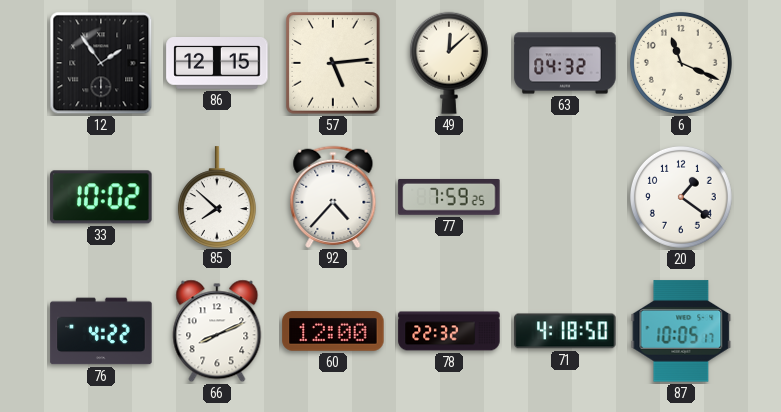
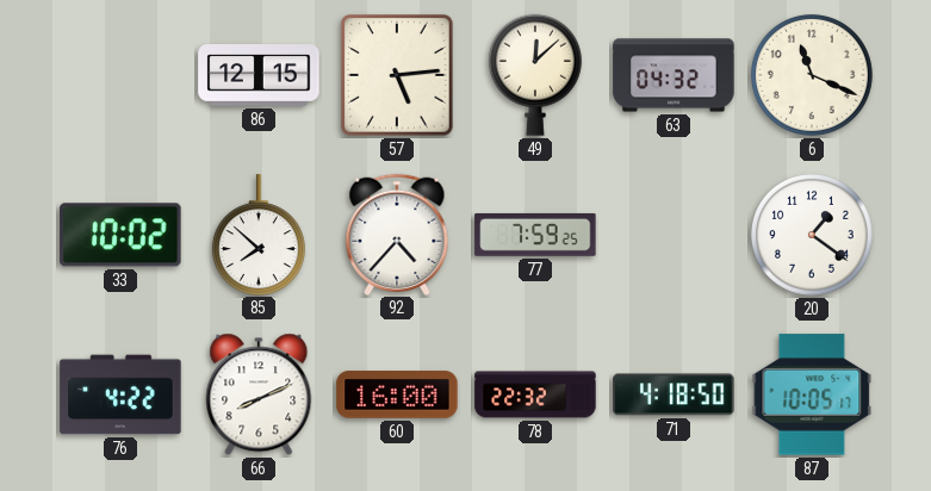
12: 1:54 -> none (101, 63)
60: 12:00 -> 16:00 (397, 394)
